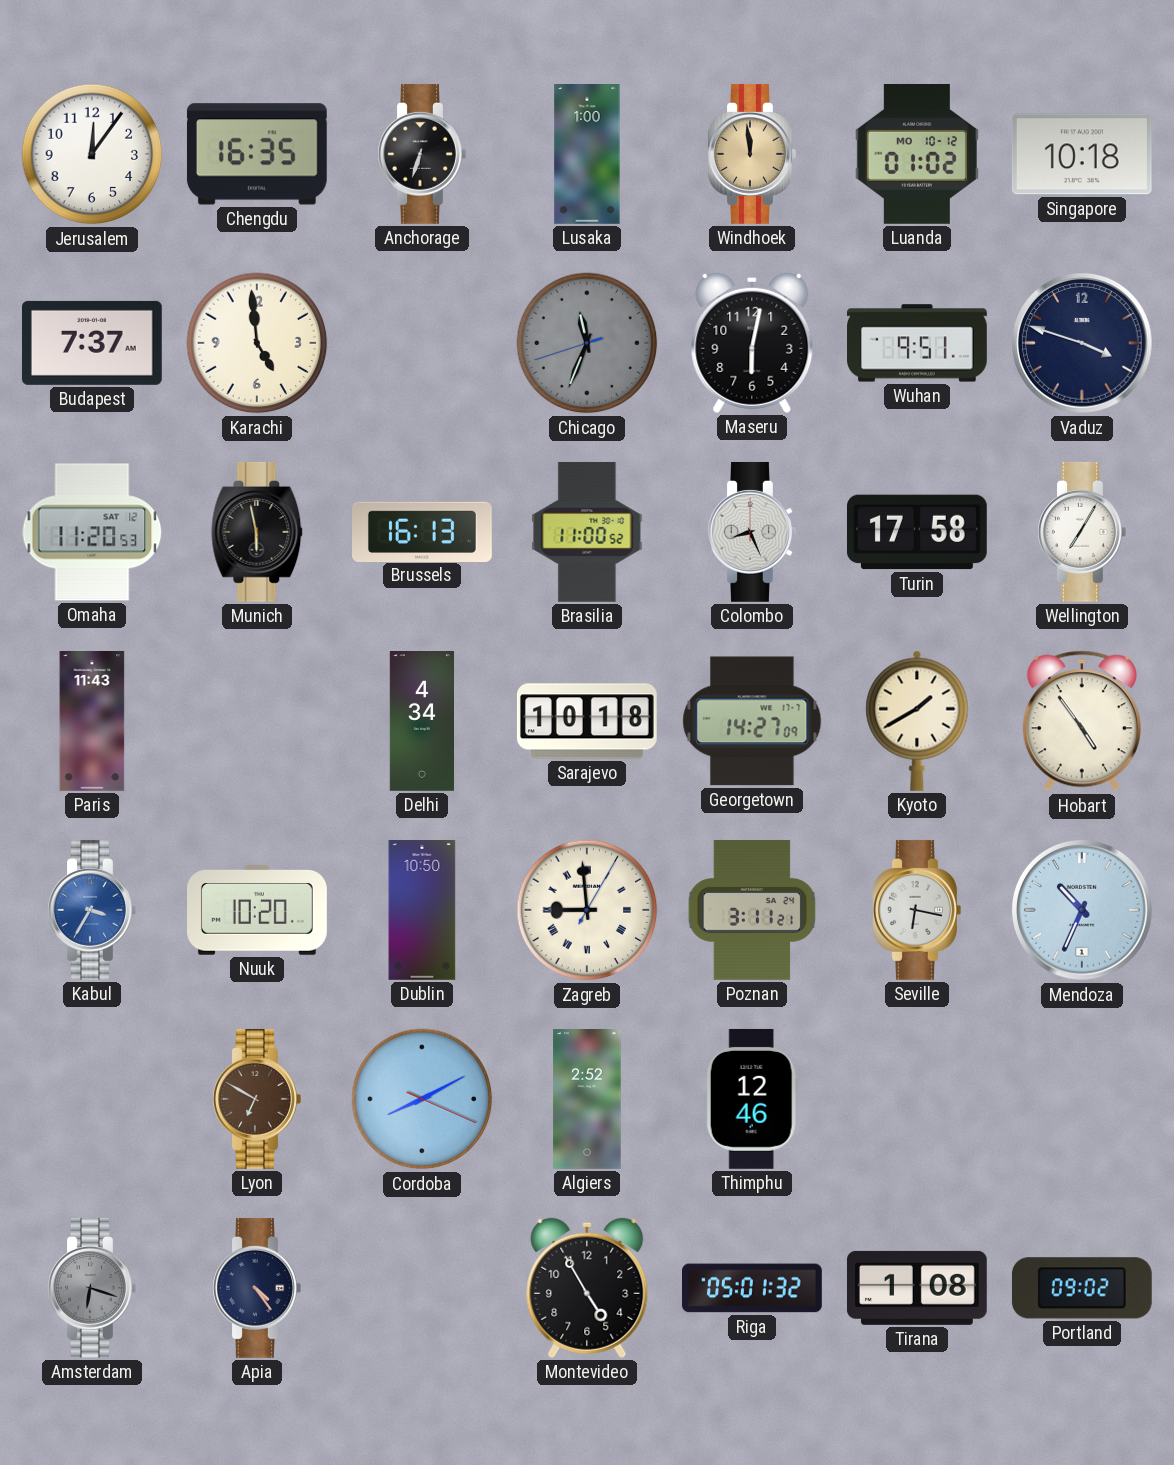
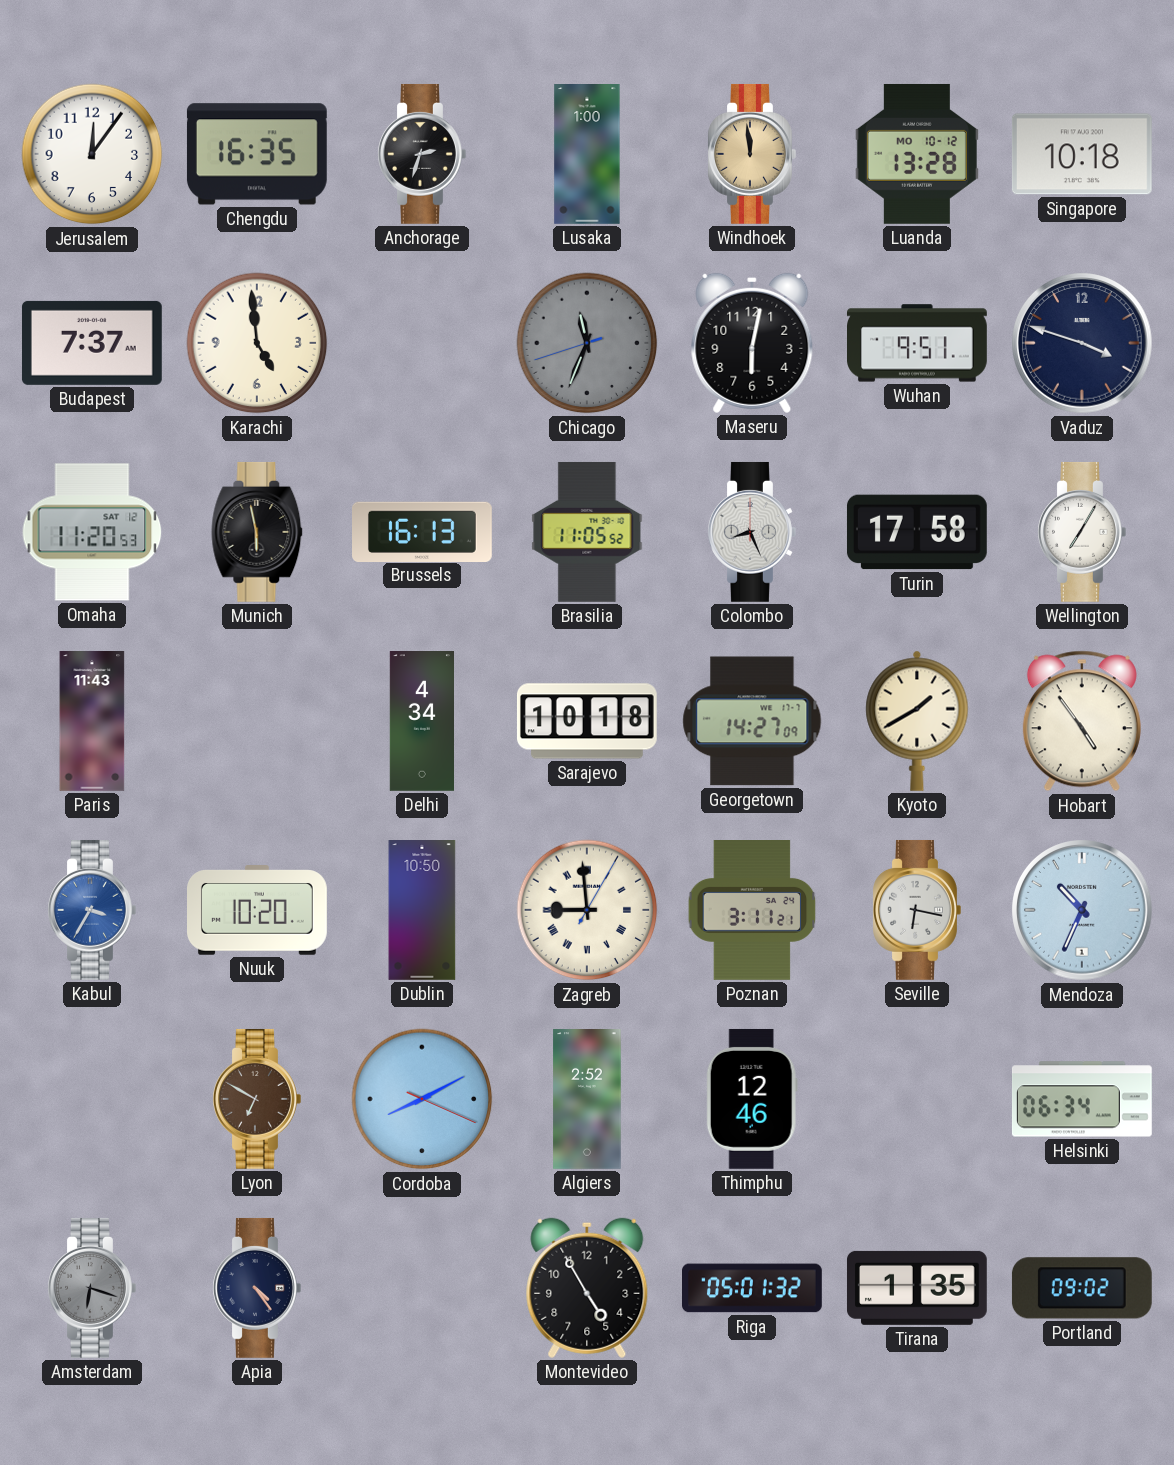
Anchorage: 6:33 -> 2:33 (422, 154)
Luanda: 01:02 -> 13:28 (917, 154)
Brasilia: 11:00 -> 11:05 (587, 532)
Helsinki: none -> 06:34 (1082, 1099)
Tirana: 1:08 -> 1:35 (917, 1288)
